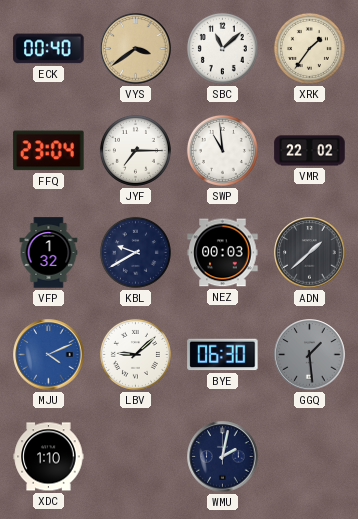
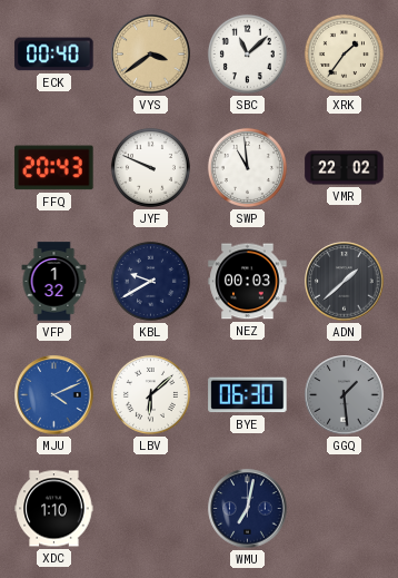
FFQ: 23:04 -> 20:43 (54, 168)
JYF: 7:15 -> 9:49 (150, 167)
LBV: 9:08 -> 6:08 (150, 394)
WMU: 2:02 -> 7:02 (248, 509)
